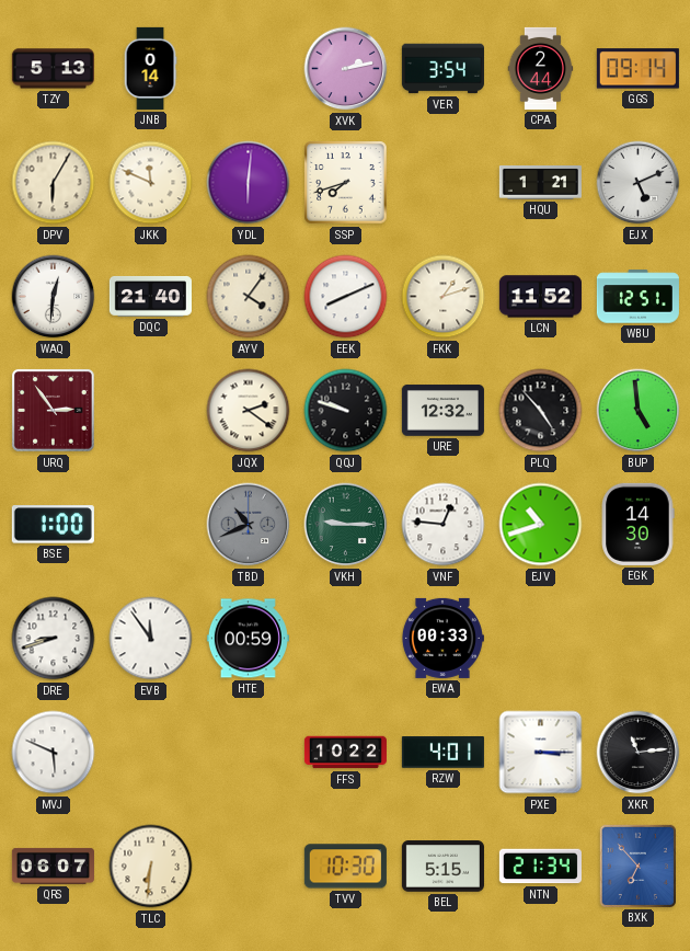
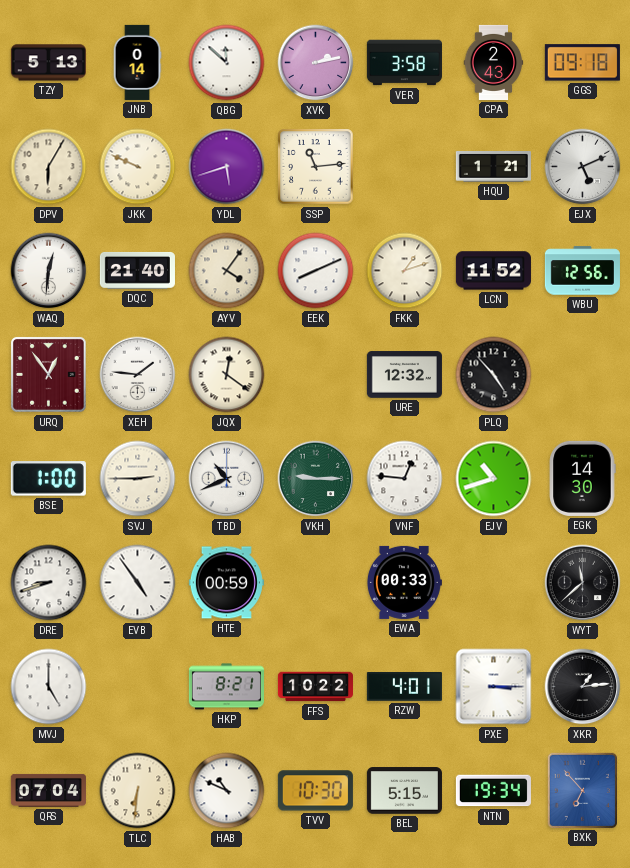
QBG: none -> 11:52 (227, 63)
VER: 3:54 -> 3:58 (404, 63)
CPA: 2:44 -> 2:43 (494, 62)
GGS: 09:14 -> 09:18 (582, 63)
JKK: 11:49 -> 9:49 (138, 167)
YDL: 6:01 -> 5:42 (227, 167)
SSP: 7:42 -> 11:14 (316, 167)
WBU: 12:51 -> 12:56 (582, 271)
URQ: 2:54 -> 12:54 (49, 375)
XEH: none -> 1:46 (138, 375)
JQX: 2:21 -> 12:21 (227, 375)
QQJ: 9:48 -> none (346, 411)
BUP: 4:59 -> none (639, 411)
SVJ: none -> 2:45 (138, 479)
TBD dial: grey -> white (227, 479)
EVB: 11:54 -> 4:54 (138, 583)
WYT: none -> 11:38 (583, 583)
MVJ: 5:49 -> 5:00 (49, 687)
HKP: none -> 8:21 (226, 687)
XKR: 11:14 -> 1:14 (583, 687)
QRS: 06:07 -> 07:04 (48, 790)
HAB: none -> 10:49 (227, 791)
NTN: 21:34 -> 19:34 (493, 791)
